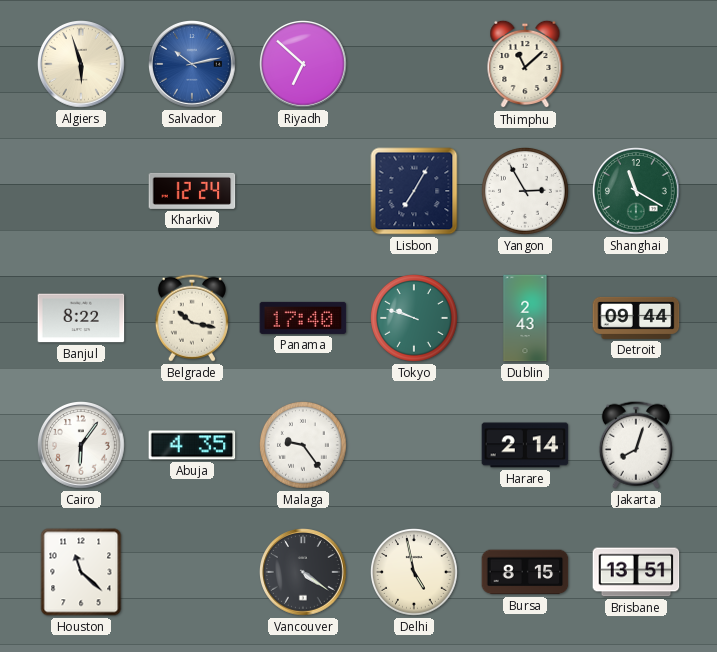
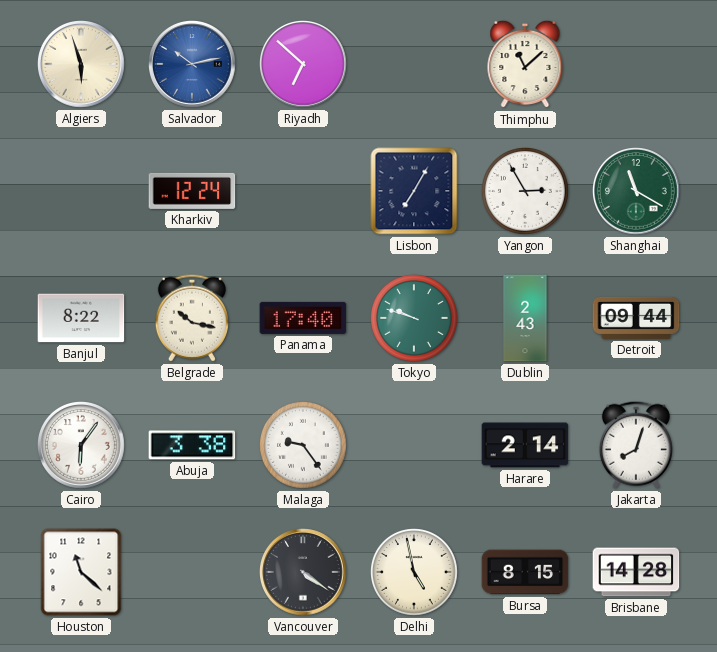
Abuja: 4:35 -> 3:38 (192, 445)
Brisbane: 13:51 -> 14:28 (636, 572)
